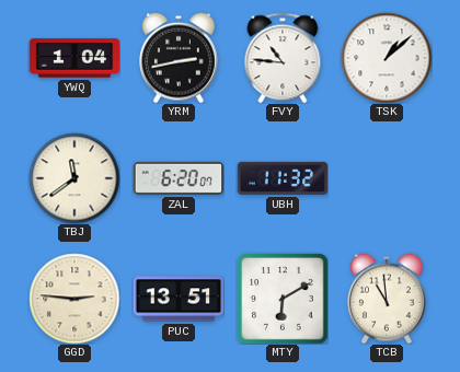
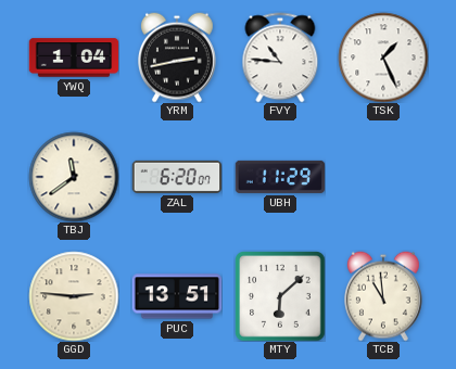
TSK: 1:08 -> 1:26 (383, 58)
UBH: 11:32 -> 11:29 (280, 177)
MTY: 6:10 -> 6:08 (280, 296)
